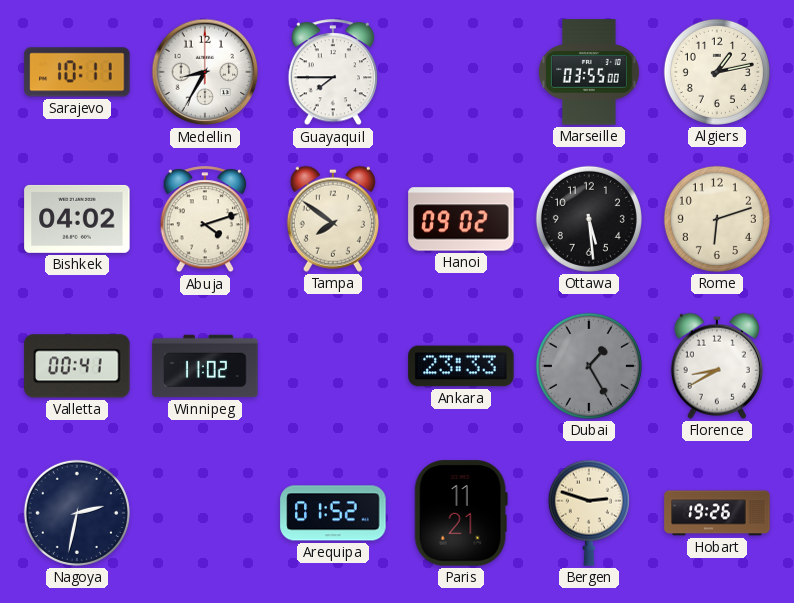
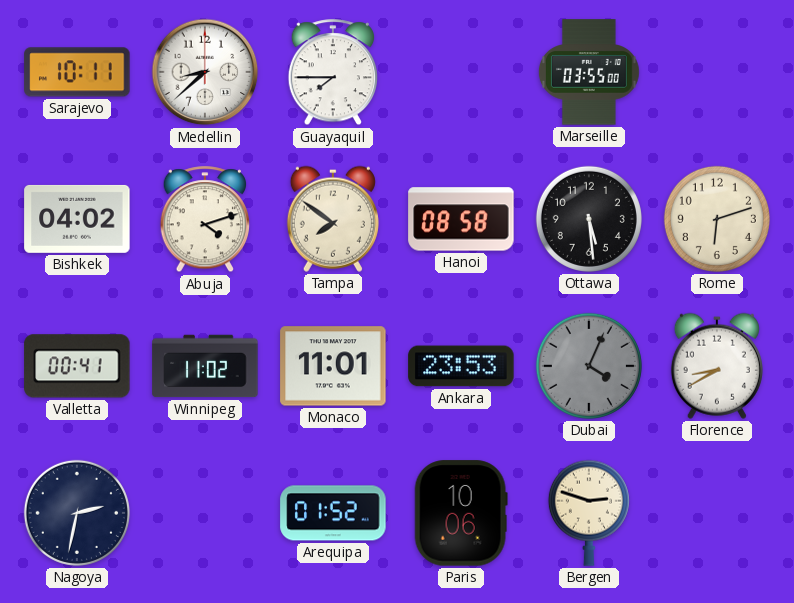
Medellin: 8:35 -> 8:38 (205, 72)
Algiers: 1:13 -> none (717, 72)
Hanoi: 09:02 -> 08:58 (461, 219)
Monaco: none -> 11:01 (333, 366)
Ankara: 23:33 -> 23:53 (461, 366)
Dubai: 1:25 -> 4:04 (589, 366)
Paris: 11:21 -> 10:06 (461, 513)
Hobart: 19:26 -> none (717, 513)
